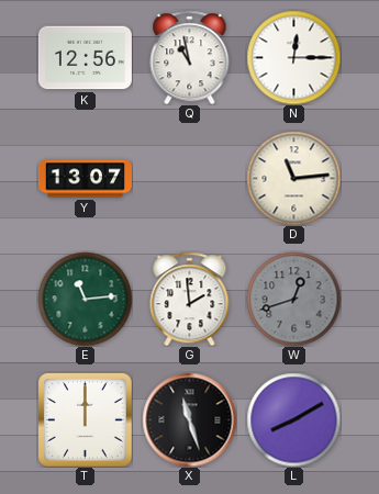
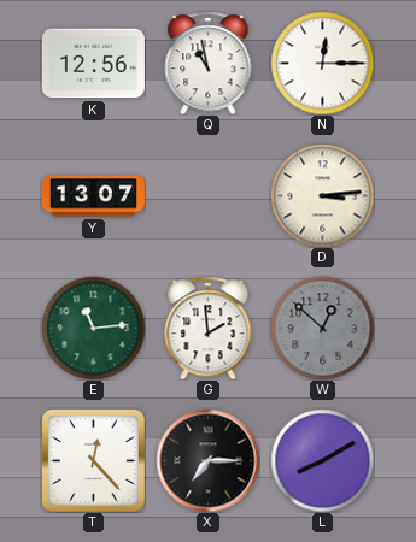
D: 11:14 -> 3:14 (322, 195)
W: 12:42 -> 12:52 (322, 328)
T: 12:00 -> 12:23 (94, 461)
X: 11:27 -> 7:15 (207, 460)
